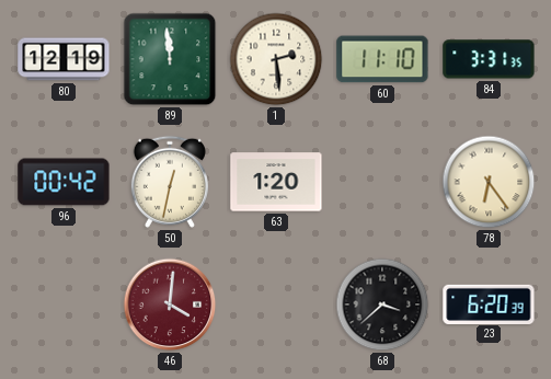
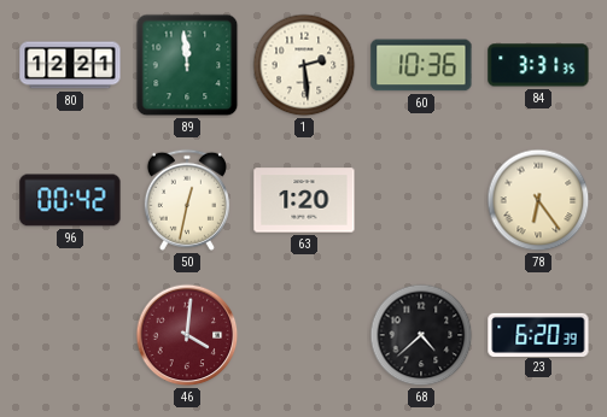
80: 12:19 -> 12:21 (70, 65)
60: 11:10 -> 10:36 (421, 65)
68: 3:38 -> 4:38 (421, 335)
